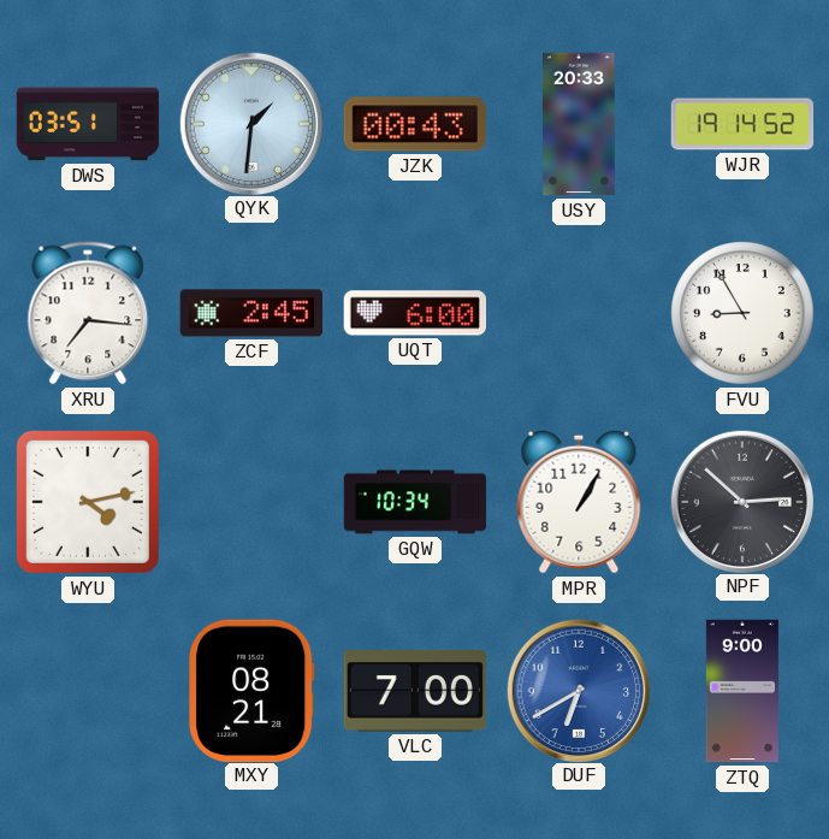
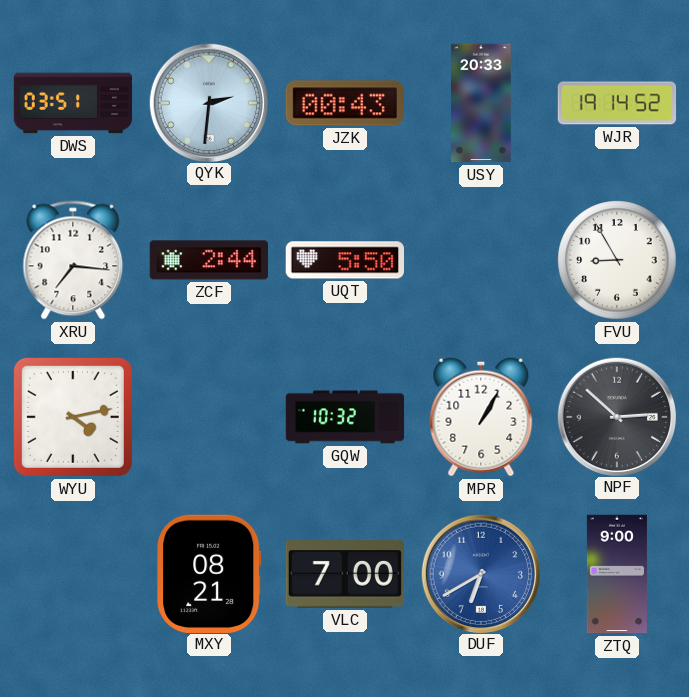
QYK: 1:31 -> 2:31 (208, 102)
ZCF: 2:45 -> 2:44 (208, 260)
UQT: 6:00 -> 5:50 (344, 260)
GQW: 10:34 -> 10:32 (345, 417)
